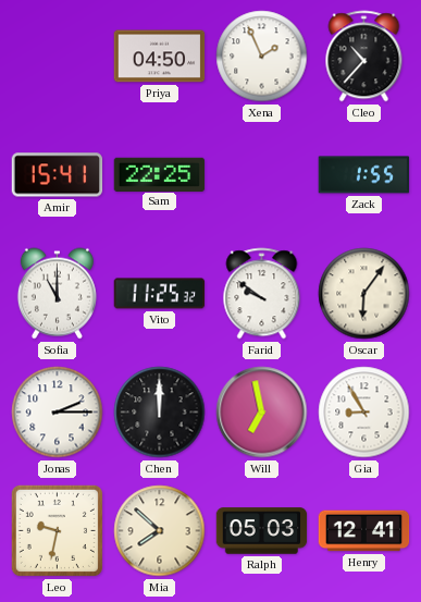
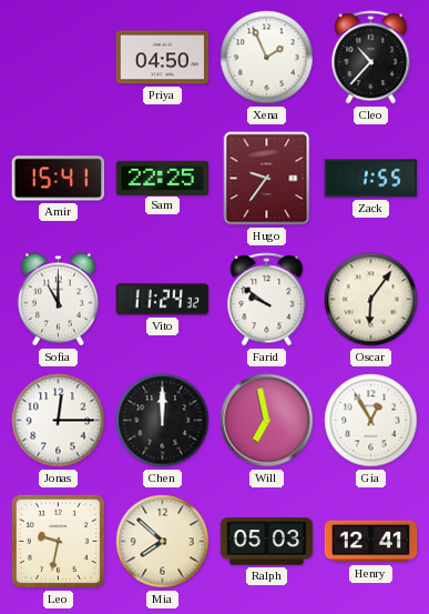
Hugo: none -> 9:36 (267, 179)
Vito: 11:25 -> 11:24 (163, 300)
Jonas: 2:15 -> 12:15 (59, 421)
Gia: 8:55 -> 12:55 (371, 421)
